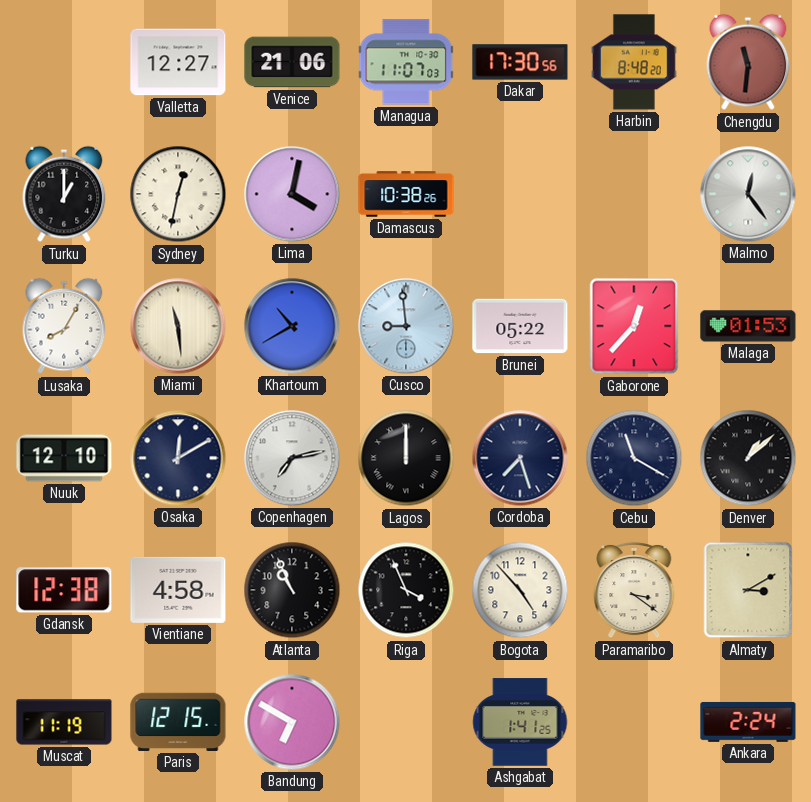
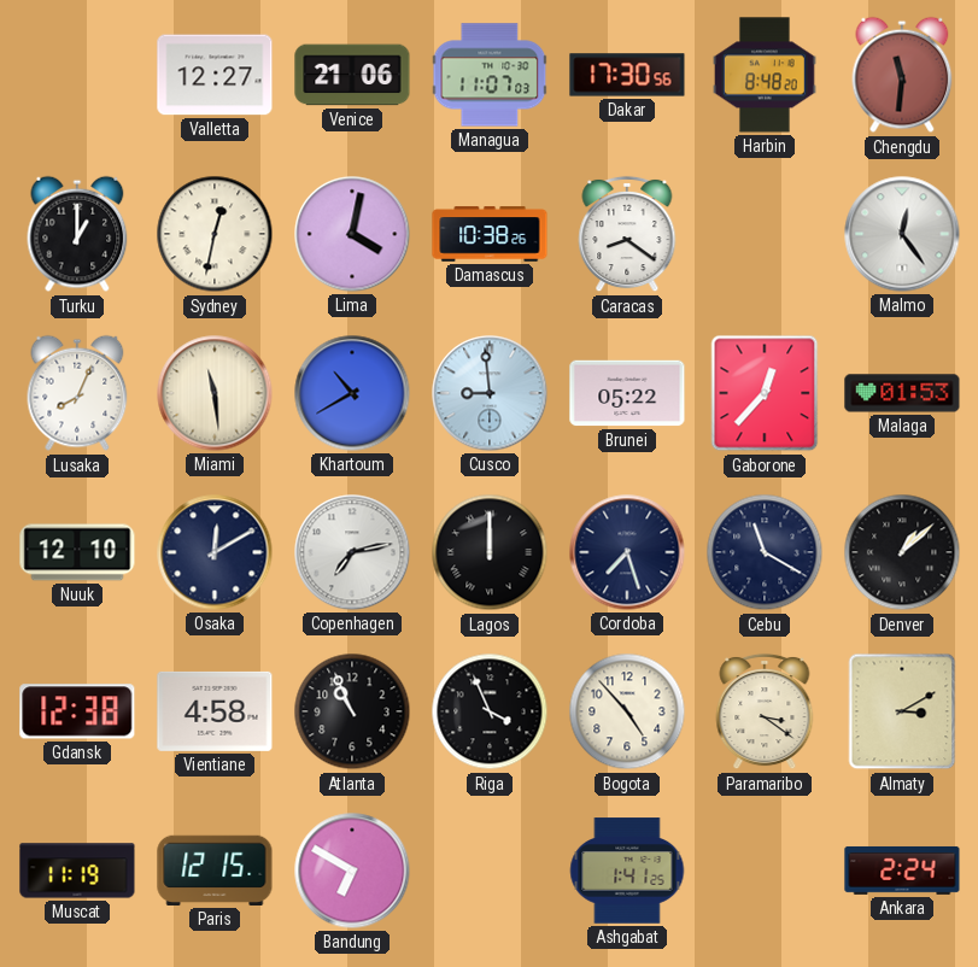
Caracas: none -> 8:21 (627, 234)
Lusaka: 8:05 -> 8:04 (77, 393)
